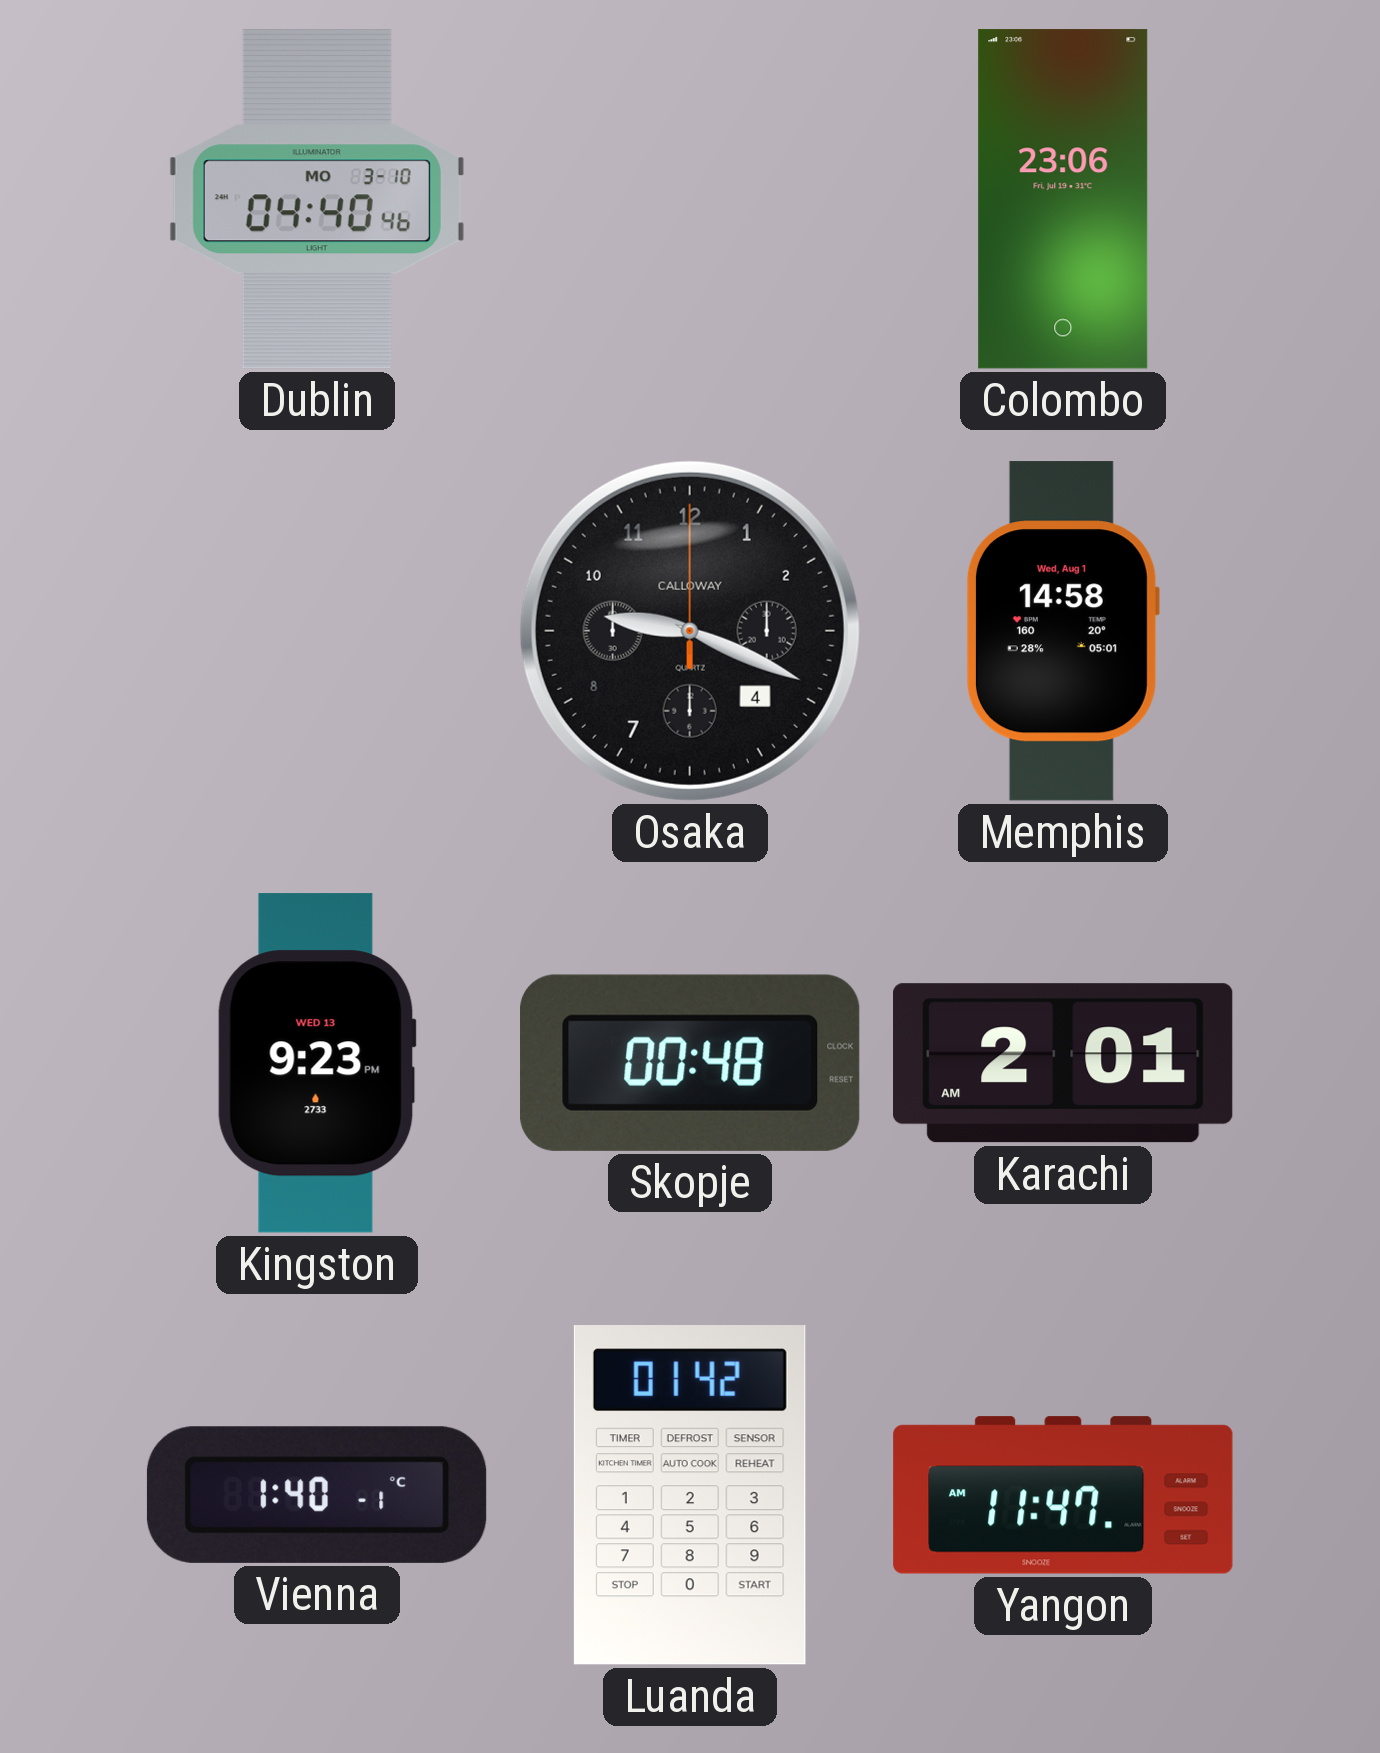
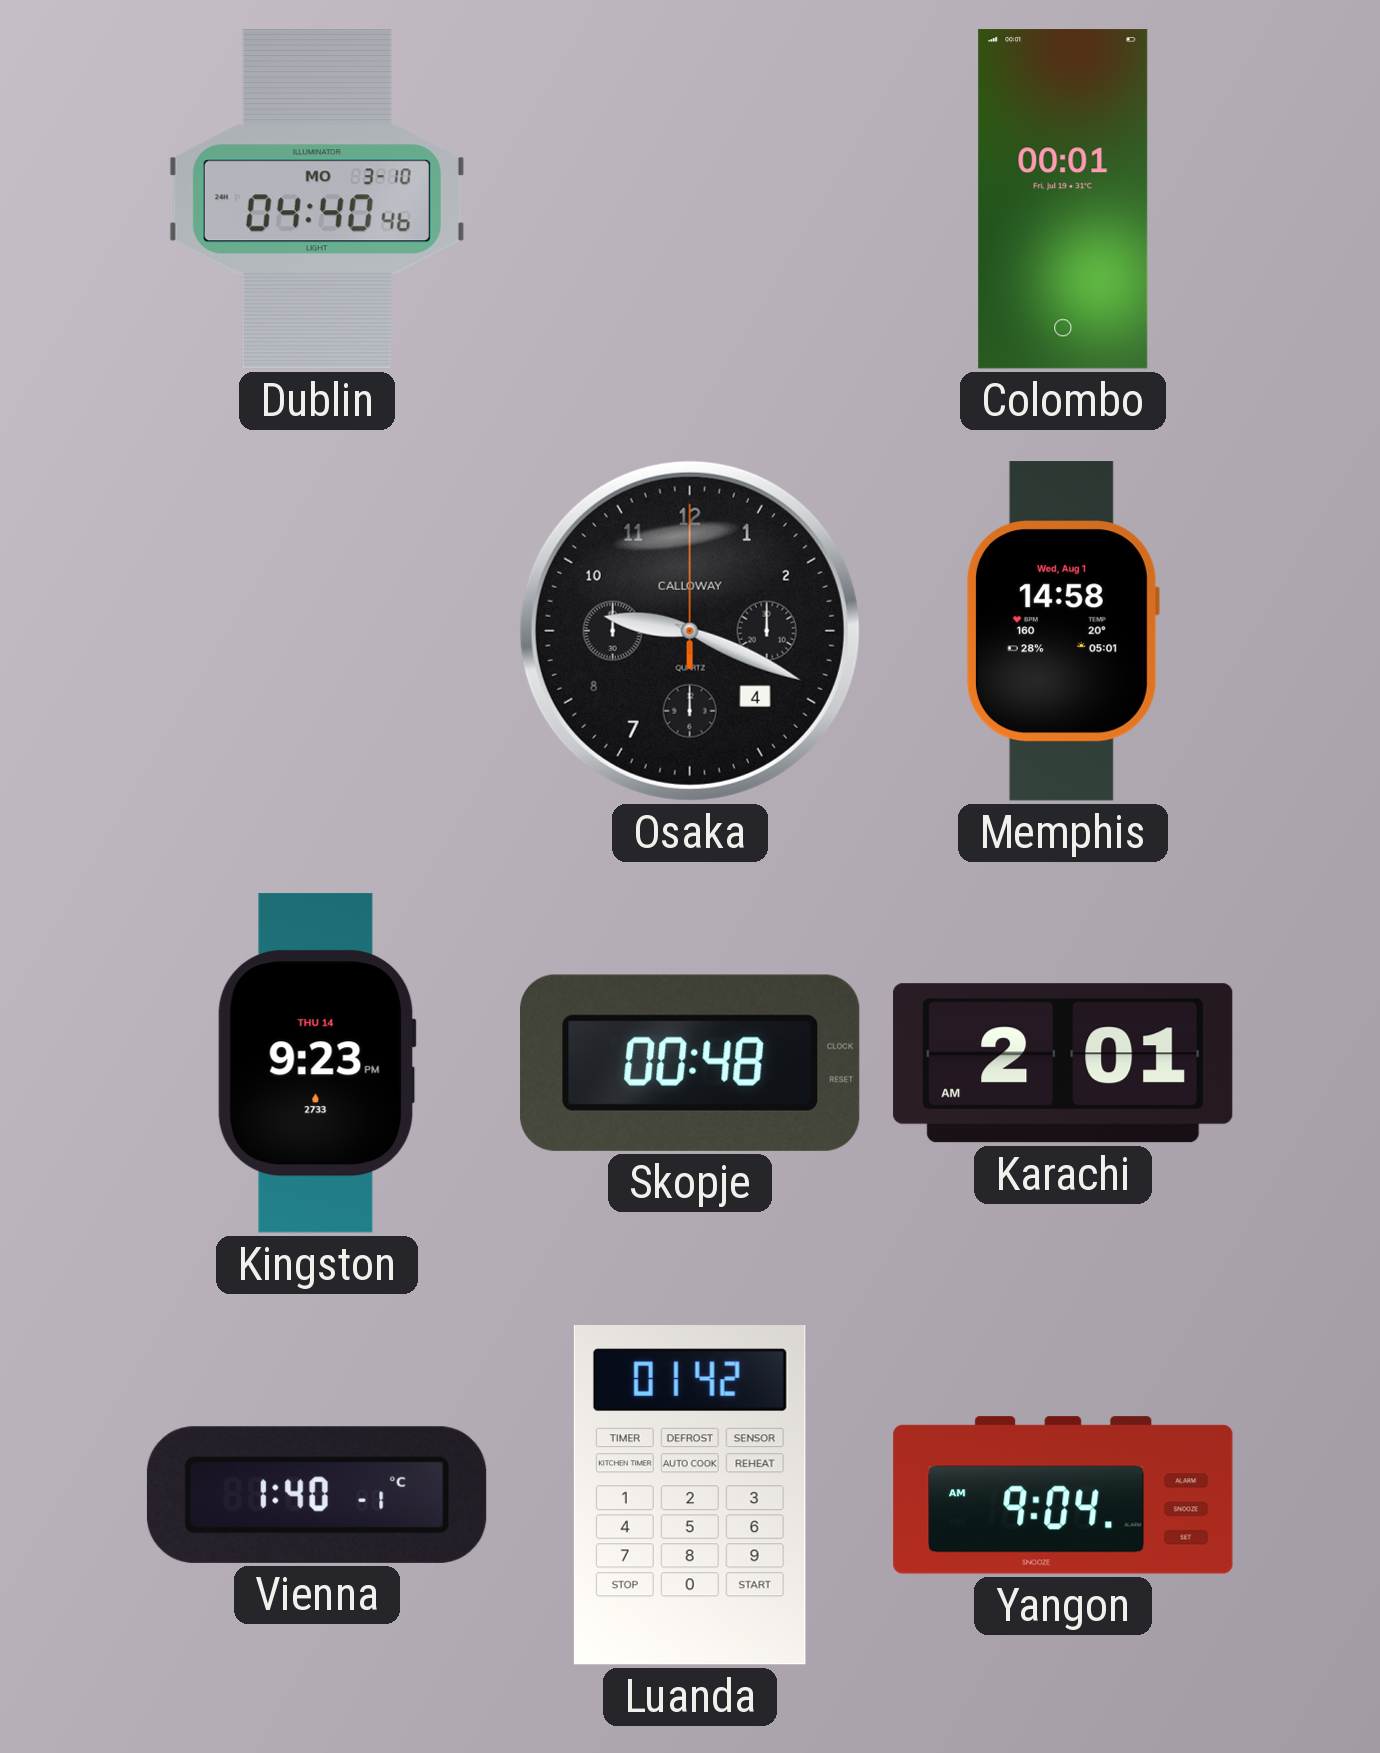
Colombo: 23:06 -> 00:01 (1063, 199)
Kingston date: WED 13 -> THU 14 (317, 1063)
Yangon: 11:47 -> 9:04 (1063, 1495)
